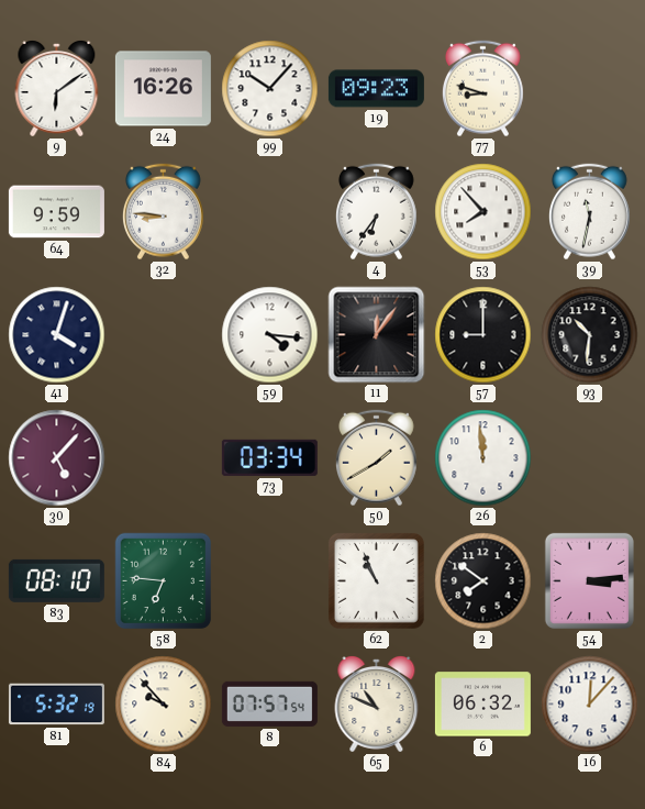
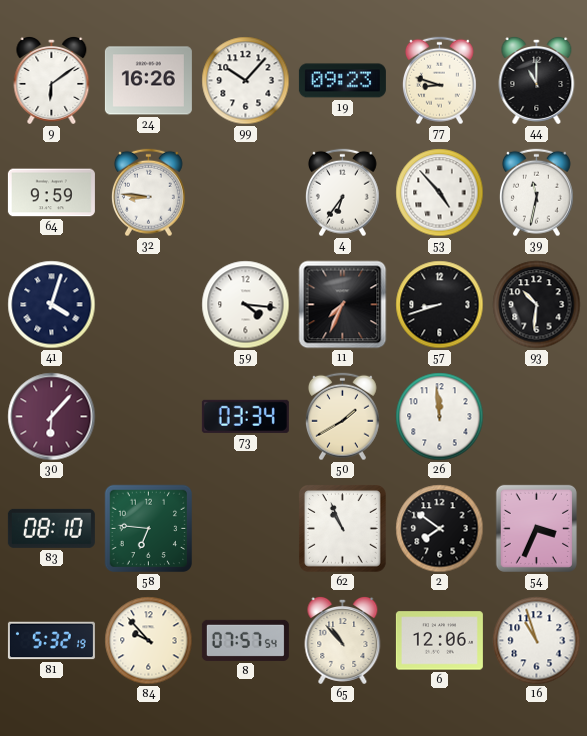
44: none -> 11:00 (537, 80)
53: 7:53 -> 4:53 (440, 193)
11: 12:06 -> 7:34 (343, 305)
57: 9:00 -> 8:42 (440, 305)
30: 5:07 -> 6:07 (52, 417)
54: 3:14 -> 3:34 (536, 528)
65: 10:49 -> 10:53 (343, 640)
6: 06:32 -> 12:06 (439, 641)
16: 12:07 -> 10:57 (537, 641)
